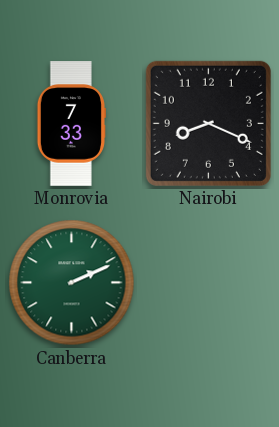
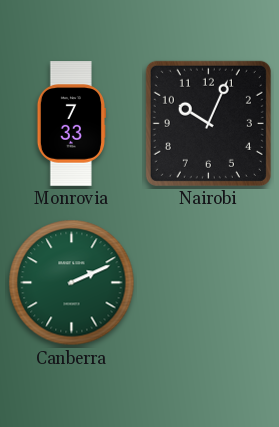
Nairobi: 8:19 -> 10:04 (208, 123)
